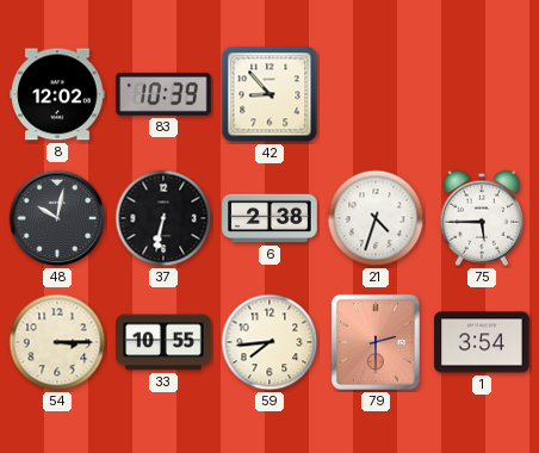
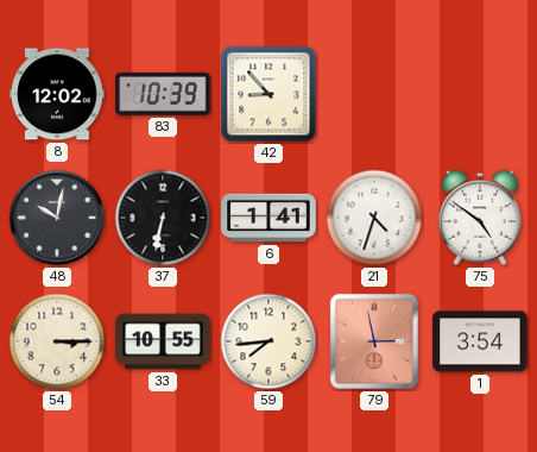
6: 2:38 -> 1:41 (268, 218)
75: 5:45 -> 4:51 (480, 218)
79: 2:30 -> 2:58 (374, 341)
